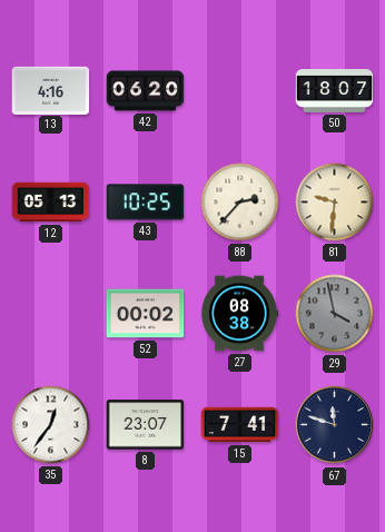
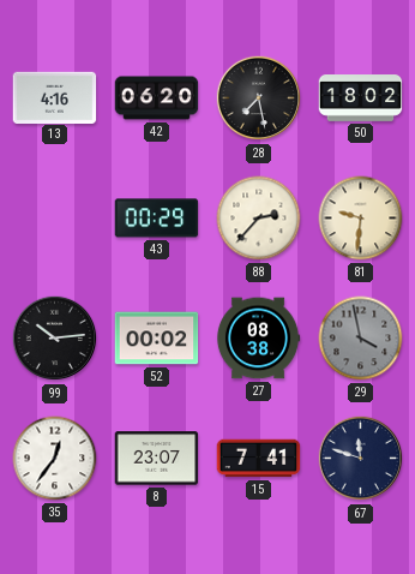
28: none -> 7:28 (259, 98)
50: 18:07 -> 18:02 (361, 98)
12: 05:13 -> none (51, 203)
43: 10:25 -> 00:29 (157, 219)
99: none -> 10:14 (55, 339)
